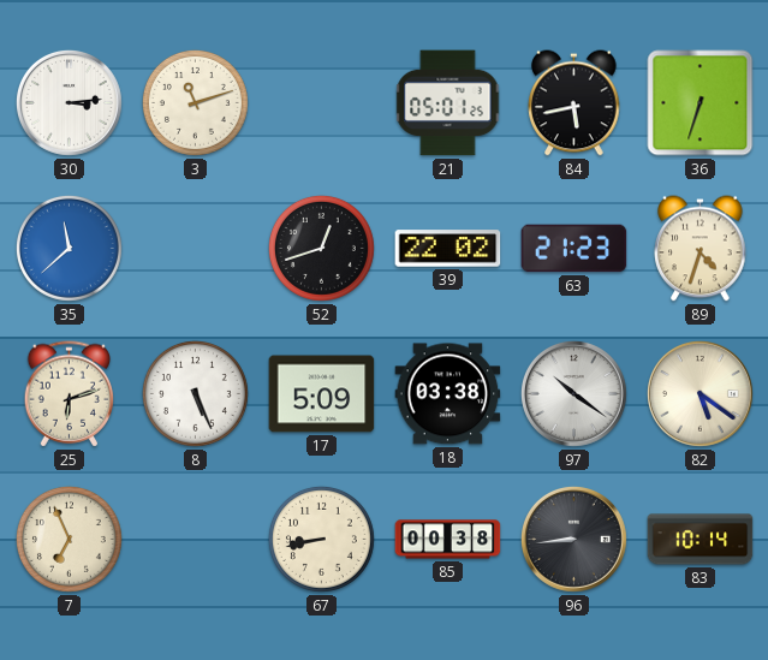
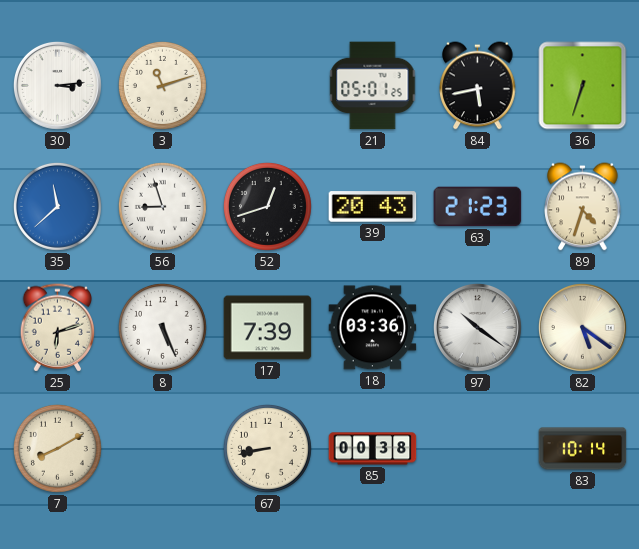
56: none -> 8:57 (162, 206)
39: 22:02 -> 20:43 (373, 207)
17: 5:09 -> 7:39 (268, 328)
18: 03:38 -> 03:36 (373, 328)
7: 6:56 -> 8:10 (57, 448)
96: 8:44 -> none (573, 539)
